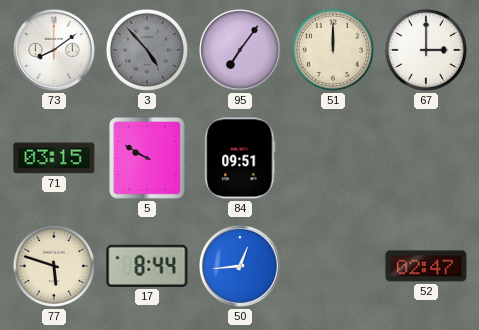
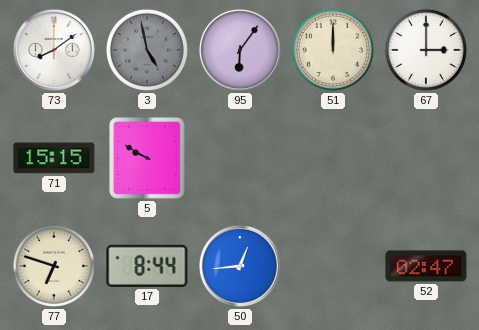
3: 4:53 -> 4:58 (147, 50)
95: 7:06 -> 6:06 (240, 50)
71: 03:15 -> 15:15 (54, 158)
84: 09:51 -> none (240, 158)
77: 5:48 -> 6:48 (54, 266)
